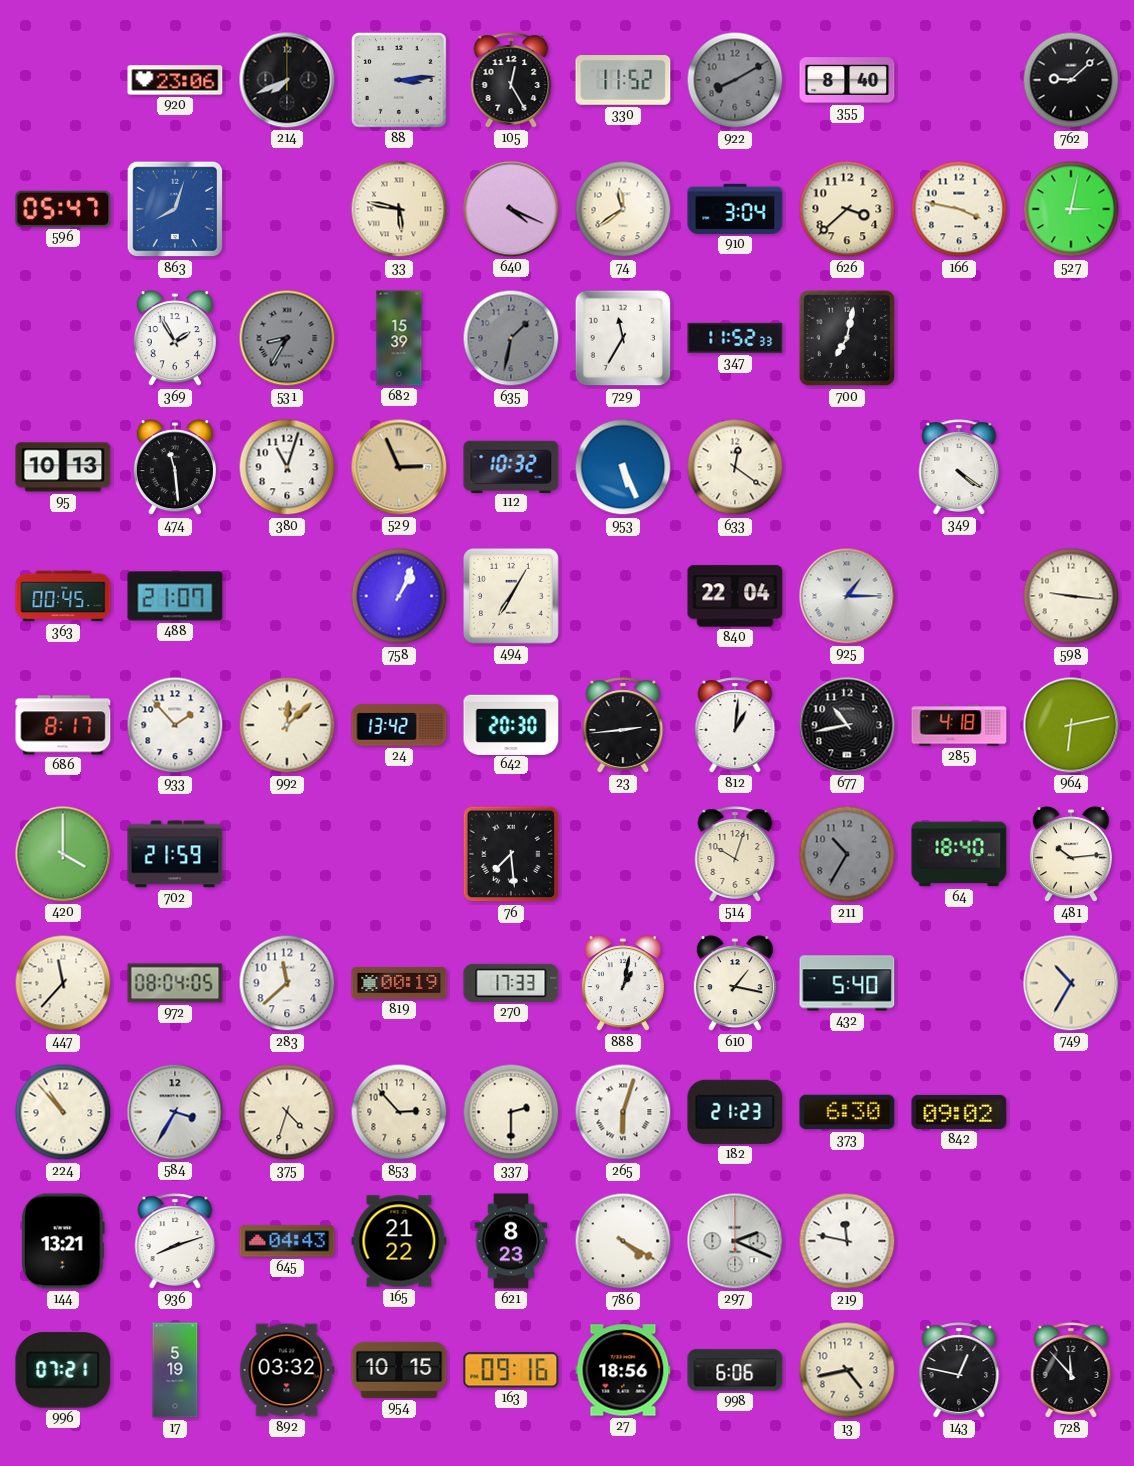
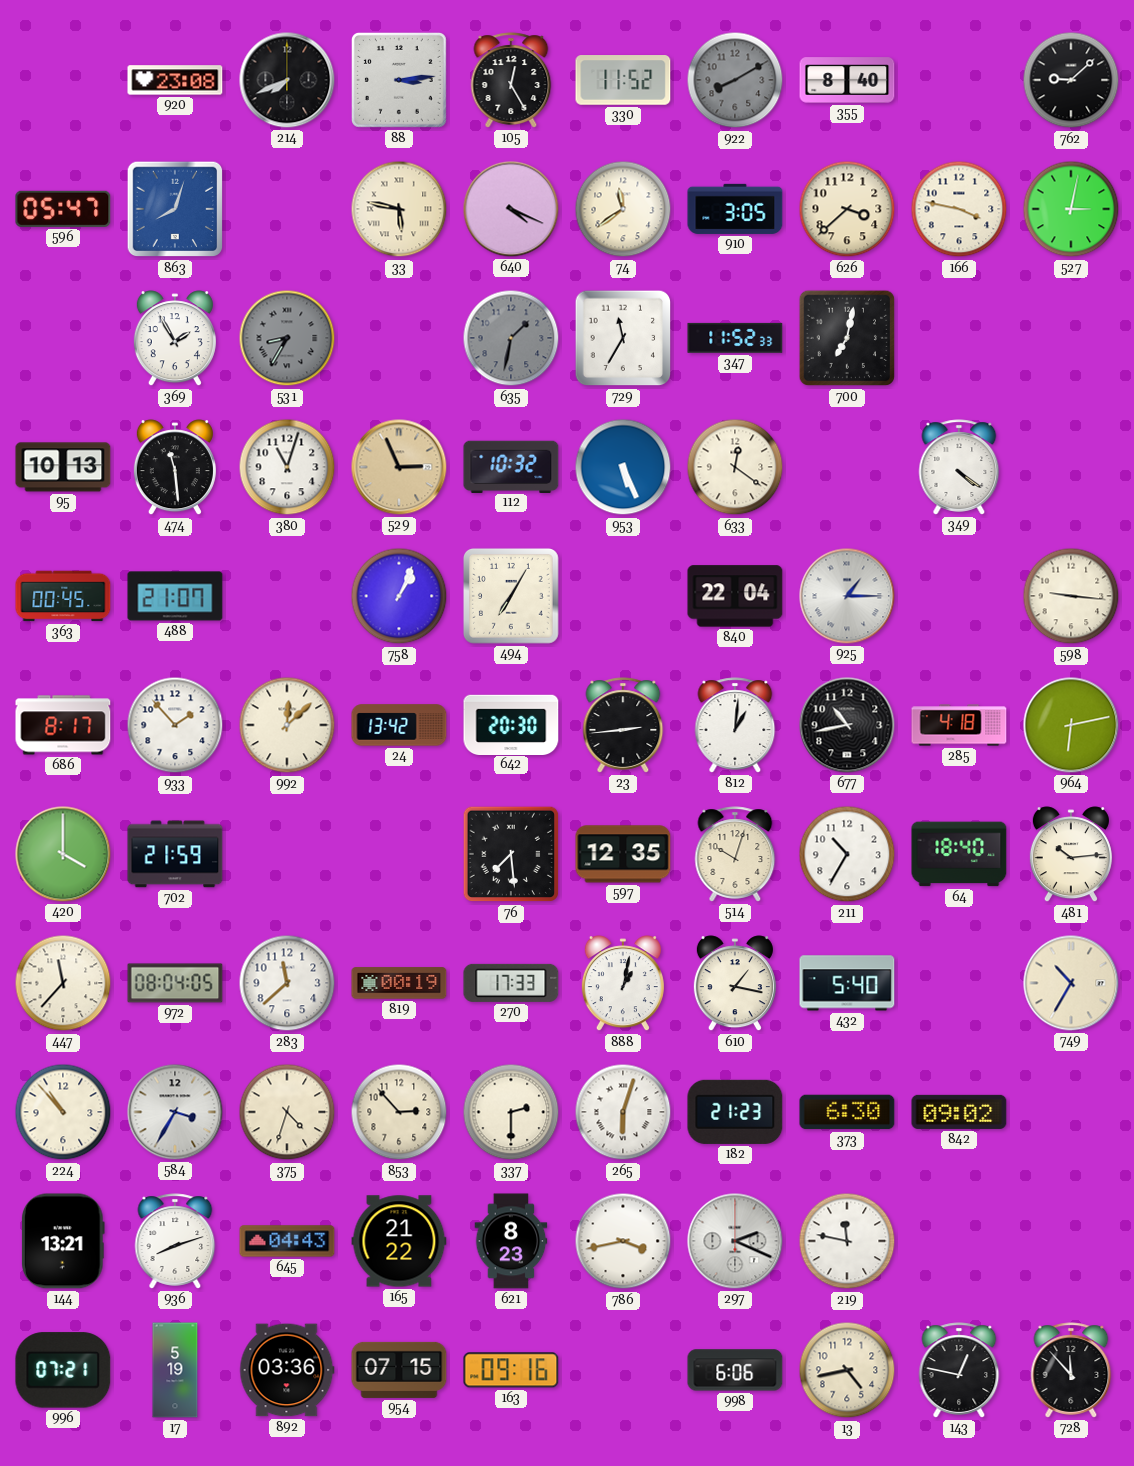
920: 23:06 -> 23:08 (175, 80)
910: 3:04 -> 3:05 (735, 209)
682: 15:39 -> none (399, 338)
597: none -> 12:35 (623, 854)
211 dial: grey -> white (847, 854)
786: 4:20 -> 3:43 (623, 1241)
892: 03:32 -> 03:36 (287, 1370)
954: 10:15 -> 07:15 (399, 1370)
27: 18:56 -> none (623, 1370)
